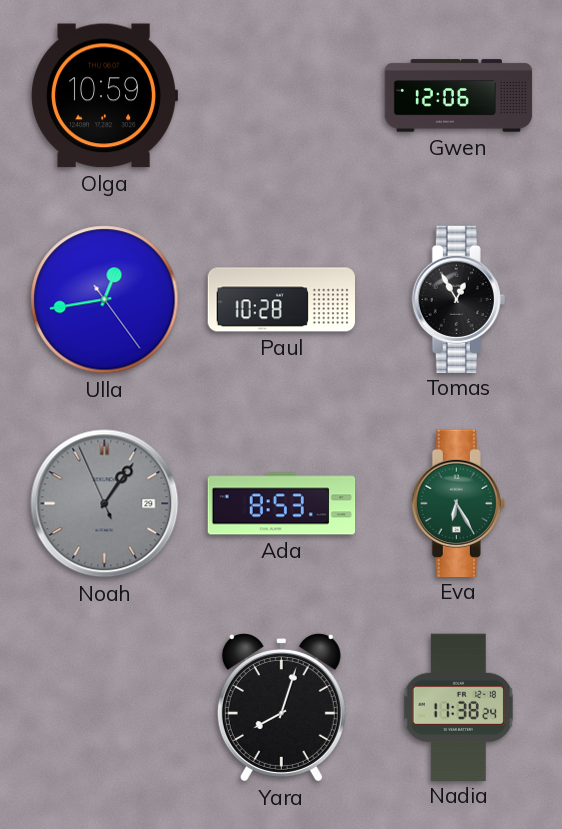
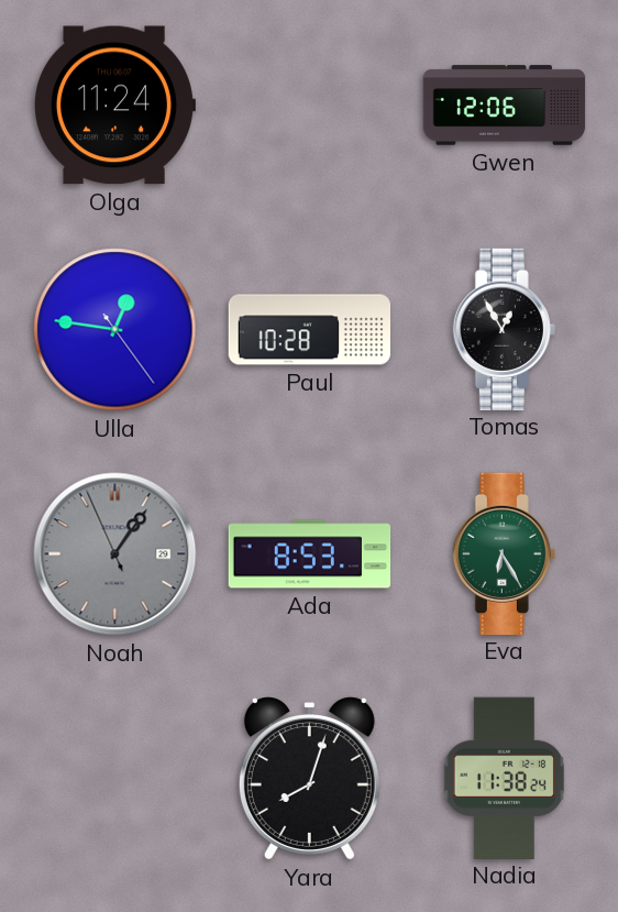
Olga: 10:59 -> 11:24 (115, 106)
Ulla: 12:43 -> 12:46 (115, 330)
